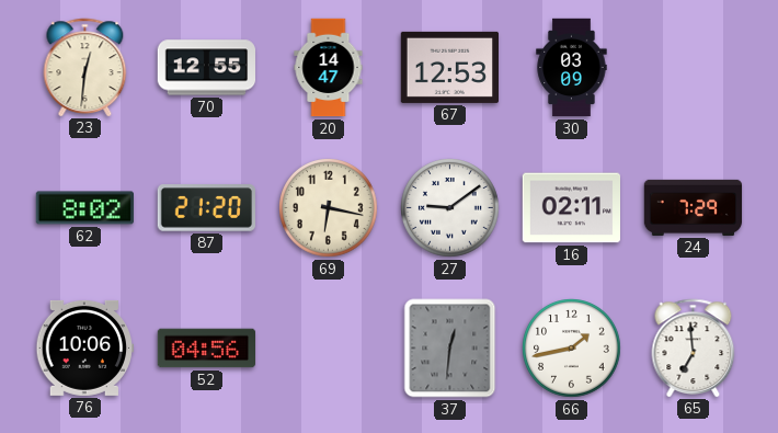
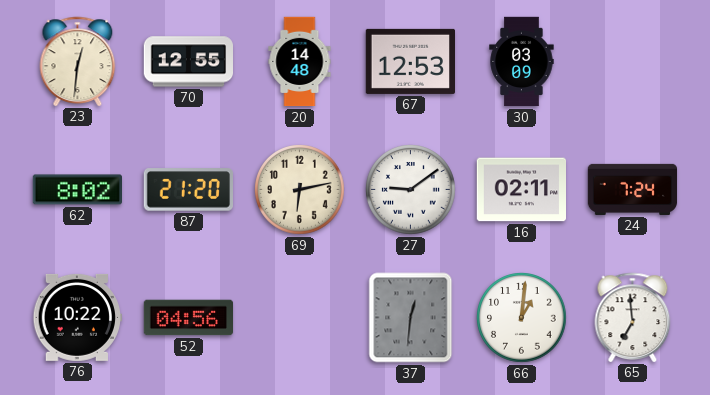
20: 14:47 -> 14:48 (300, 62)
69: 6:17 -> 6:13 (300, 190)
24: 7:29 -> 7:24 (633, 189)
76: 10:06 -> 10:22 (77, 317)
66: 1:43 -> 1:01 (522, 318)
